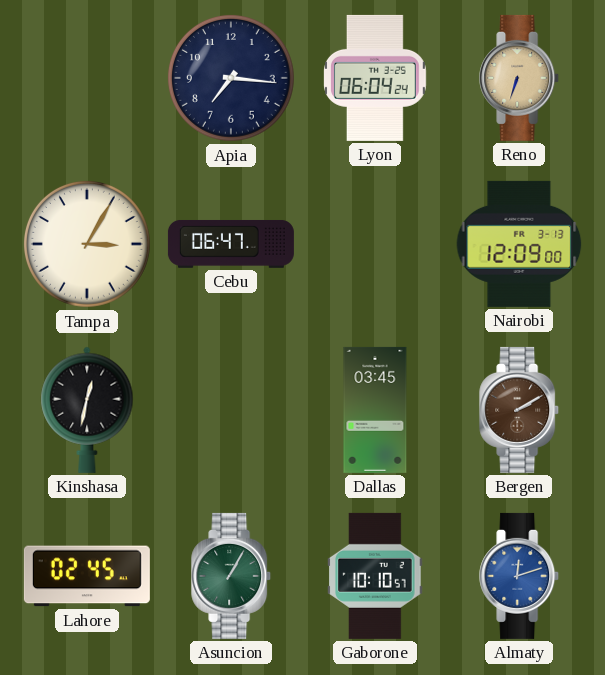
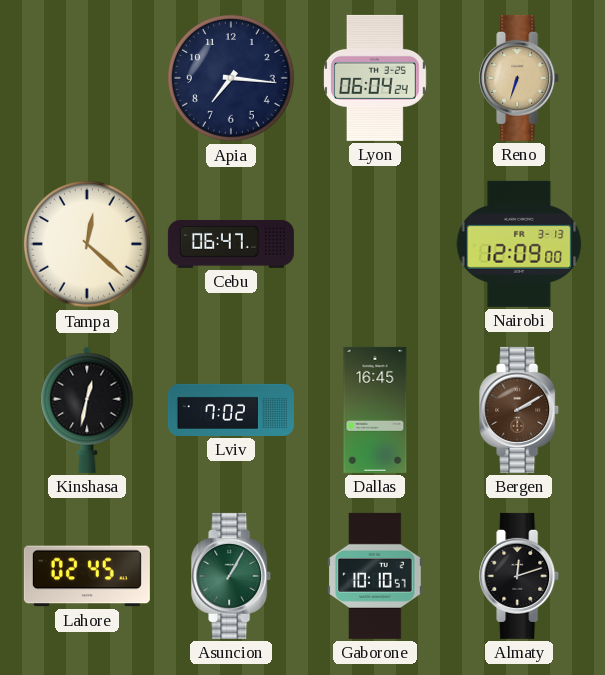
Tampa: 3:05 -> 12:22 (87, 244)
Lviv: none -> 7:02 (231, 410)
Dallas: 03:45 -> 16:45 (375, 410)
Almaty dial: blue -> black (520, 576)
